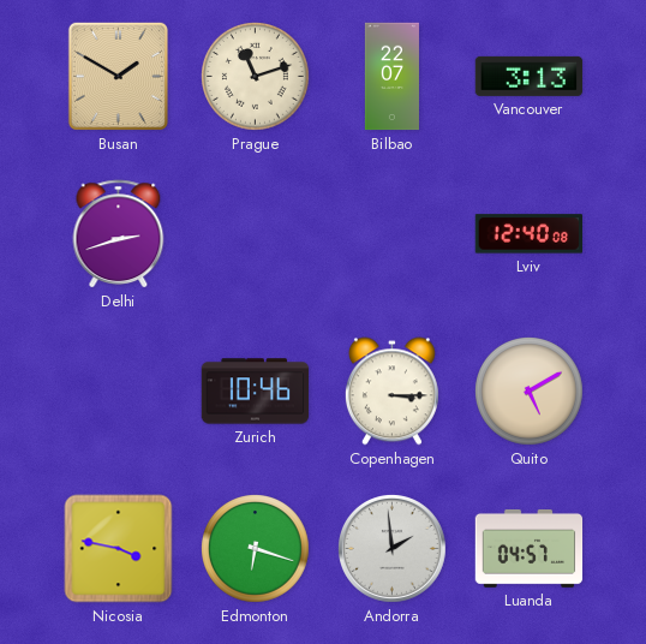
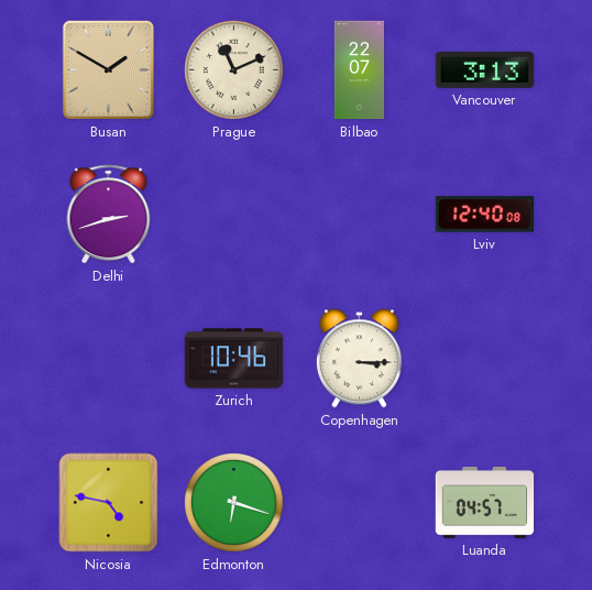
Prague: 11:12 -> 11:11 (234, 70)
Quito: 5:10 -> none (530, 392)
Nicosia: 3:47 -> 4:47 (109, 503)
Andorra: 1:59 -> none (393, 549)
